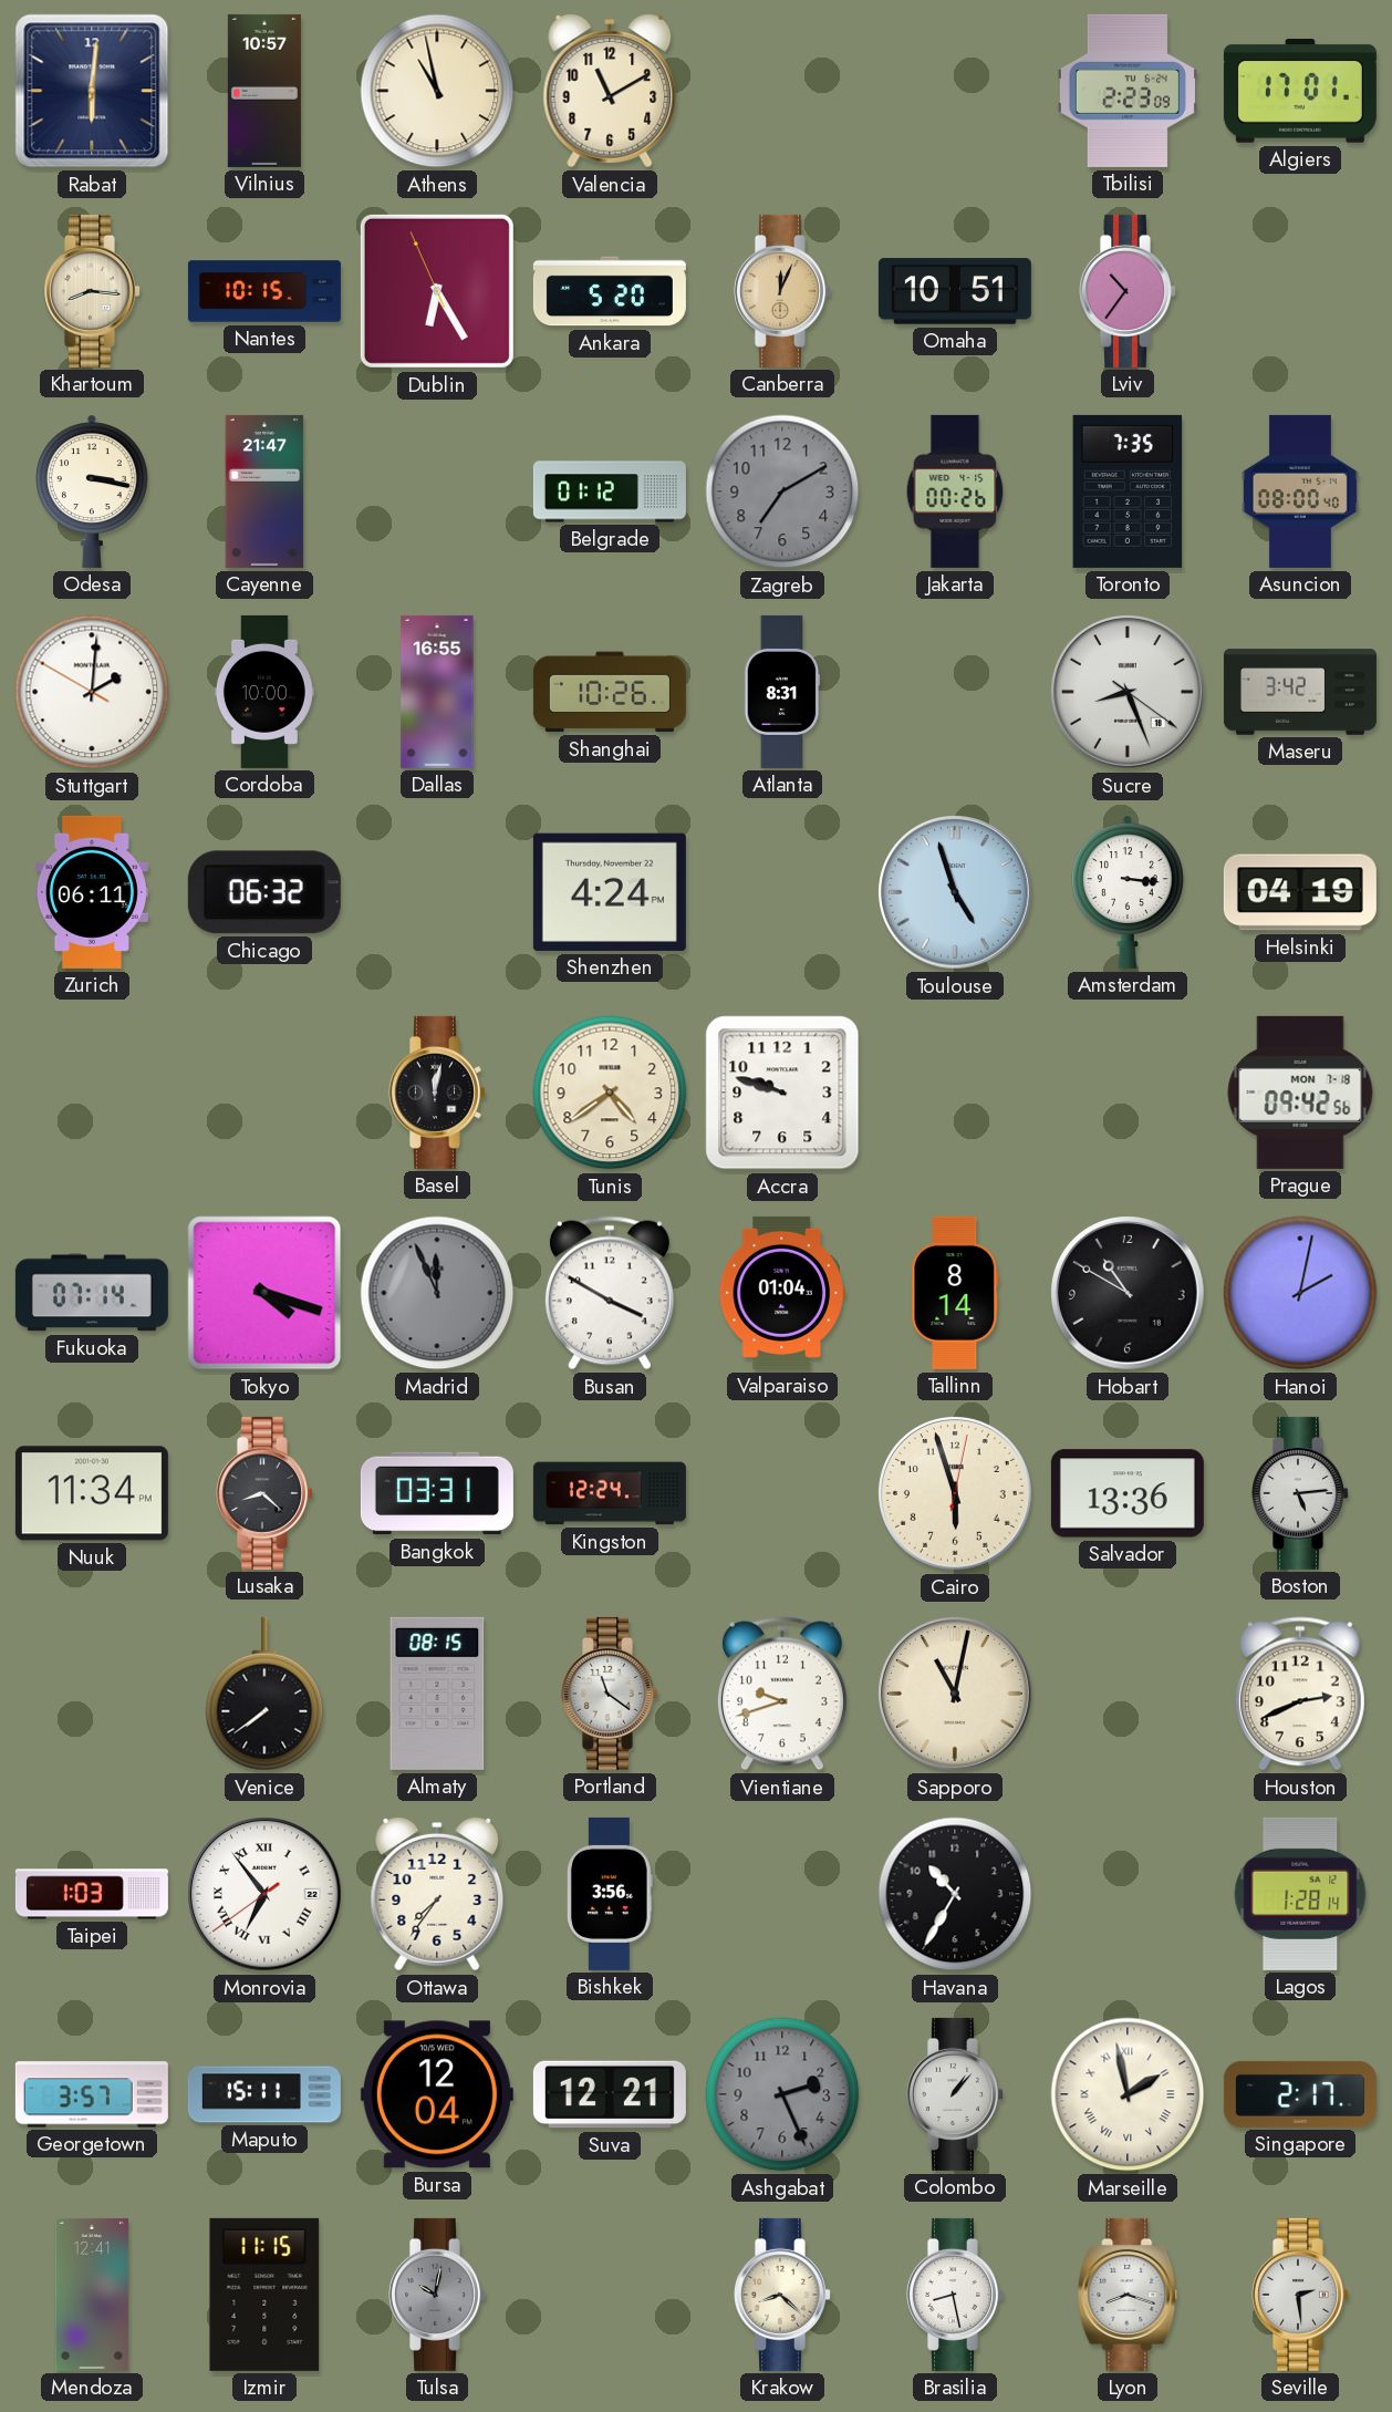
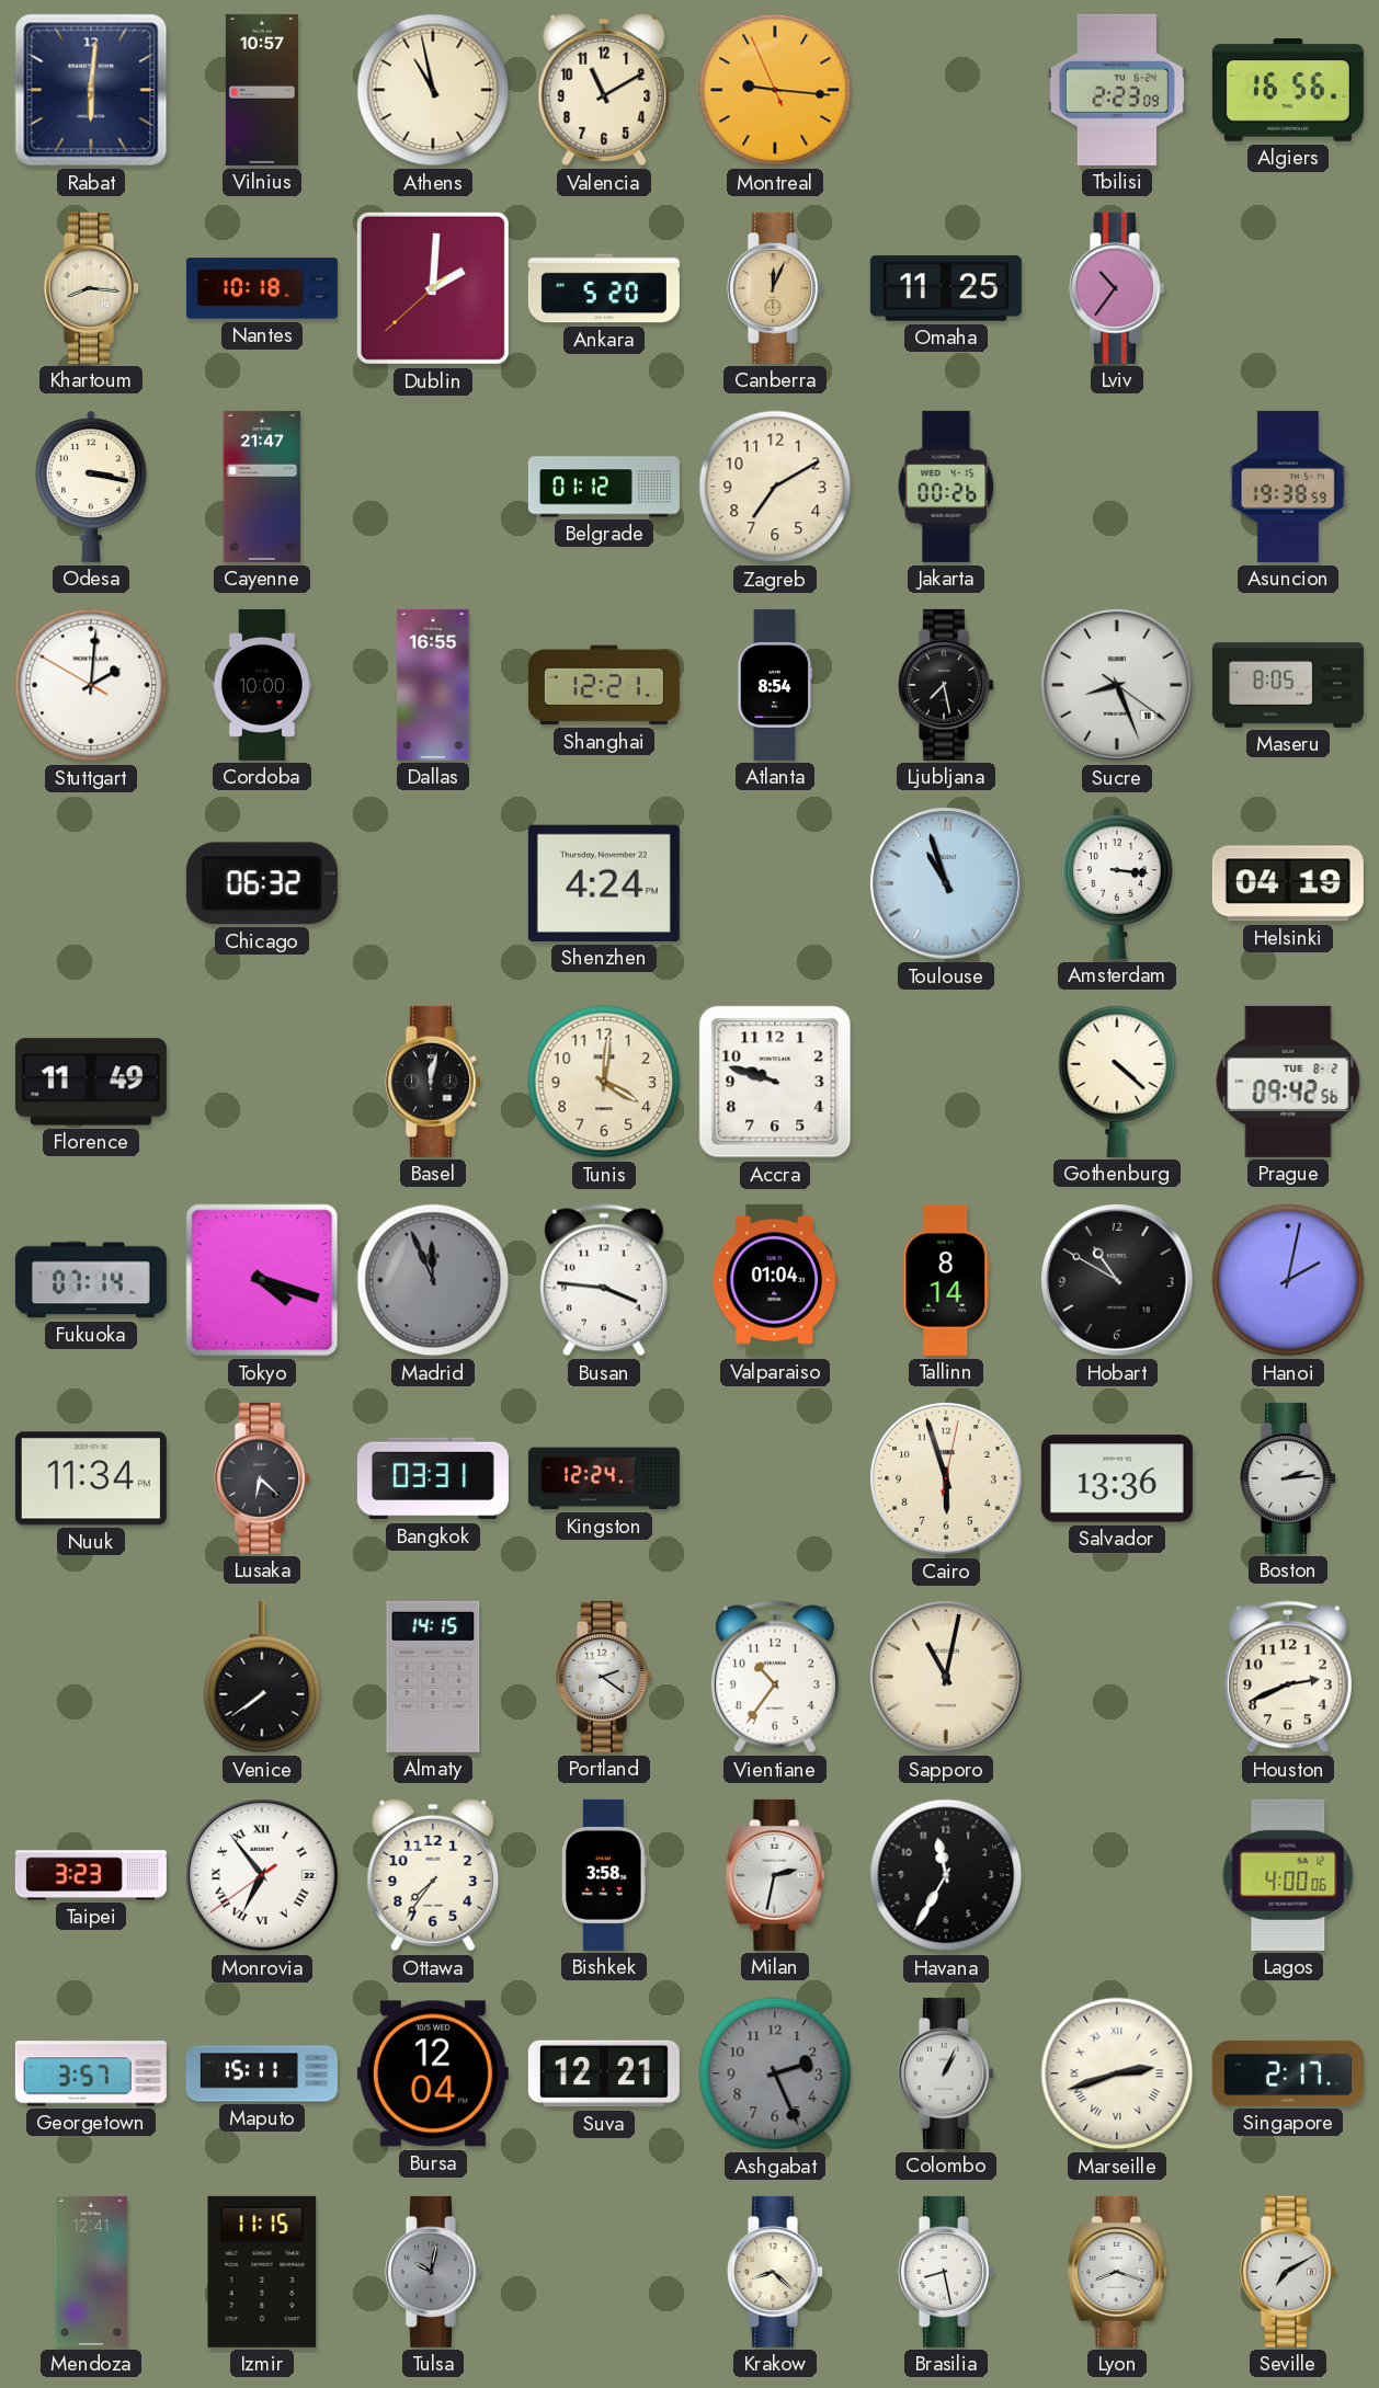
Montreal: none -> 9:15 (775, 90)
Algiers: 17:01 -> 16:56 (1288, 90)
Nantes: 10:15 -> 10:18 (262, 288)
Dublin: 6:24 -> 2:00 (433, 288)
Omaha: 10:51 -> 11:25 (946, 288)
Zagreb dial: grey -> cream (775, 487)
Toronto: 7:35 -> none (1128, 491)
Asuncion: 08:00 -> 19:38 (1288, 487)
Shanghai: 10:26 -> 12:21 (604, 685)
Atlanta: 8:31 -> 8:54 (775, 685)
Ljubljana: none -> 7:28 (947, 685)
Maseru: 3:42 -> 8:05 (1288, 685)
Zurich: 06:11 -> none (92, 892)
Toulouse: 4:57 -> 10:57 (947, 884)
Florence: none -> 11:49 (91, 1082)
Tunis: 4:39 -> 4:01 (604, 1082)
Gothenburg: none -> 4:22 (1117, 1082)
Prague date: MON 7-18 -> TUE 8-2 (1288, 1082)
Busan: 3:50 -> 3:46 (604, 1280)
Lusaka: 8:22 -> 6:22 (263, 1478)
Boston: 5:14 -> 2:14 (1289, 1478)
Almaty: 08:15 -> 14:15 (433, 1677)
Portland: 11:21 -> 2:21 (605, 1677)
Vientiane: 9:42 -> 10:36 (775, 1677)
Taipei: 1:03 -> 3:23 (91, 1875)
Bishkek: 3:56 -> 3:58 (604, 1875)
Milan: none -> 2:32 (775, 1875)
Havana: 10:35 -> 11:35 (946, 1875)
Lagos: 1:28 -> 4:00 (1288, 1875)
Colombo: 1:07 -> 1:04 (947, 2073)
Marseille: 1:58 -> 2:42 (1117, 2073)
Seville: 2:29 -> 7:10 (1289, 2272)
